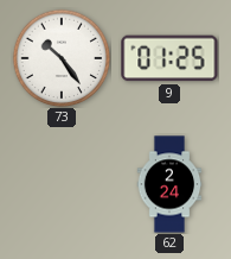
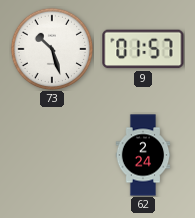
73: 10:24 -> 10:27 (52, 49)
9: 01:25 -> 01:57 (143, 49)
